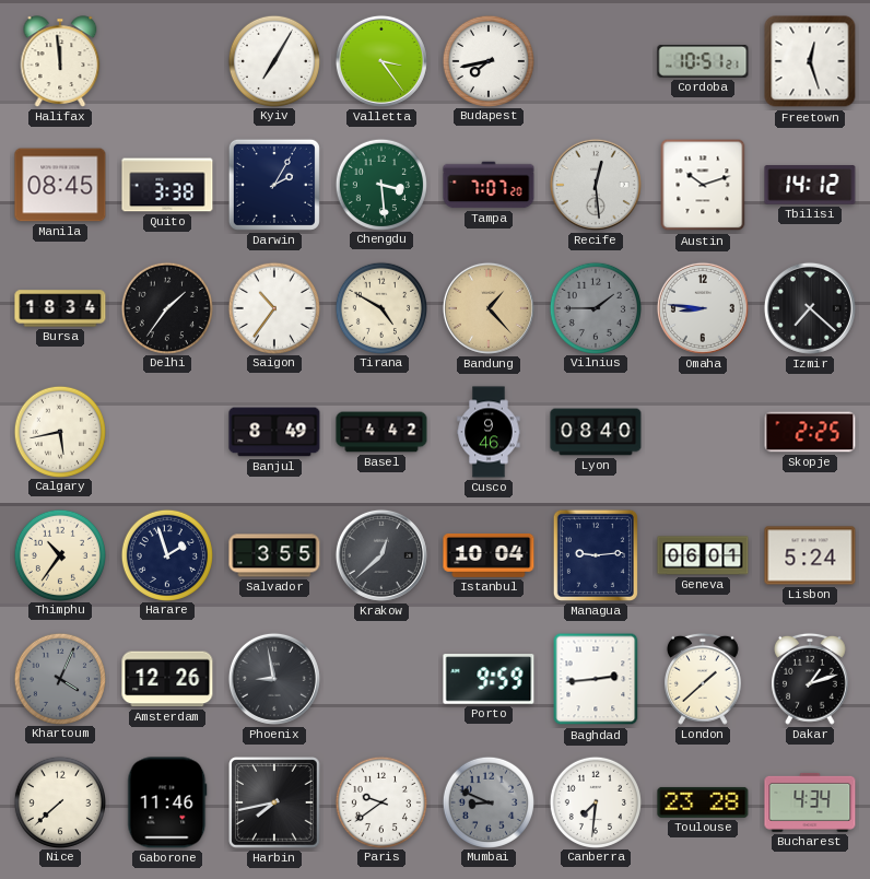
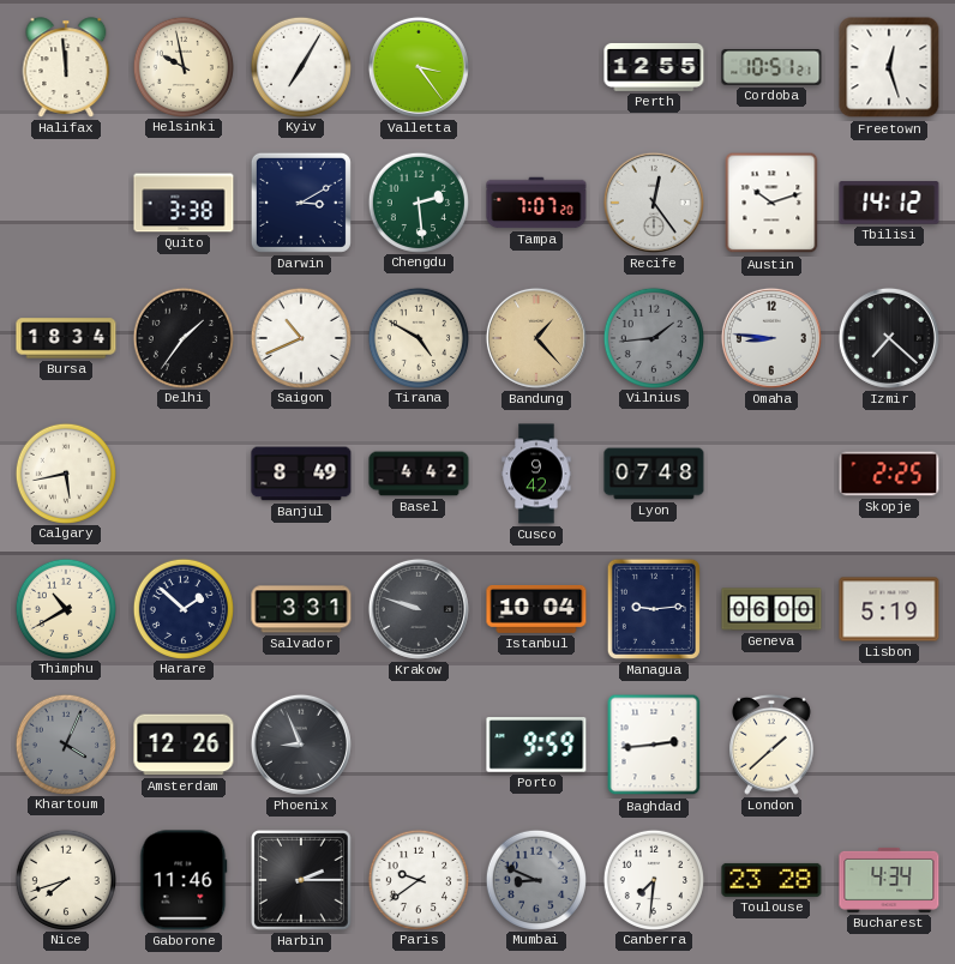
Helsinki: none -> 9:58 (182, 66)
Budapest: 7:43 -> none (487, 60)
Perth: none -> 12:55 (654, 67)
Manila: 08:45 -> none (60, 185)
Darwin: 2:05 -> 3:10 (301, 203)
Chengdu: 3:29 -> 2:29 (418, 201)
Recife: 12:29 -> 12:24 (654, 203)
Saigon: 10:36 -> 10:41 (300, 337)
Vilnius: 1:45 -> 1:44 (653, 337)
Cusco: 9:46 -> 9:42 (536, 474)
Lyon: 08:40 -> 07:48 (654, 474)
Thimphu: 10:36 -> 10:40 (65, 608)
Harare: 1:57 -> 1:52 (182, 608)
Salvador: 3:55 -> 3:31 (301, 609)
Krakow: 12:38 -> 9:48 (419, 609)
Geneva: 06:01 -> 06:00 (771, 609)
Lisbon: 5:24 -> 5:19 (889, 609)
Phoenix: 8:58 -> 8:56 (301, 745)
Dakar: 1:12 -> none (811, 679)
Nice: 7:38 -> 7:42 (65, 879)
Harbin: 7:43 -> 2:15 (301, 880)
